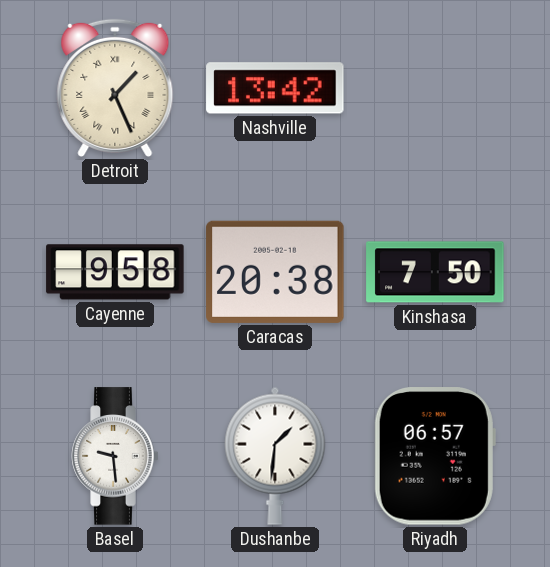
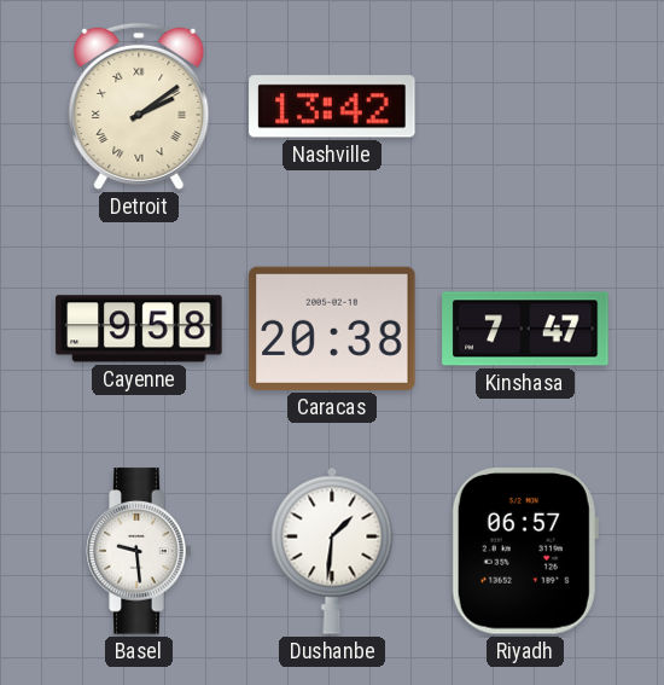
Detroit: 1:26 -> 2:09 (139, 106)
Kinshasa: 7:50 -> 7:47 (525, 329)
